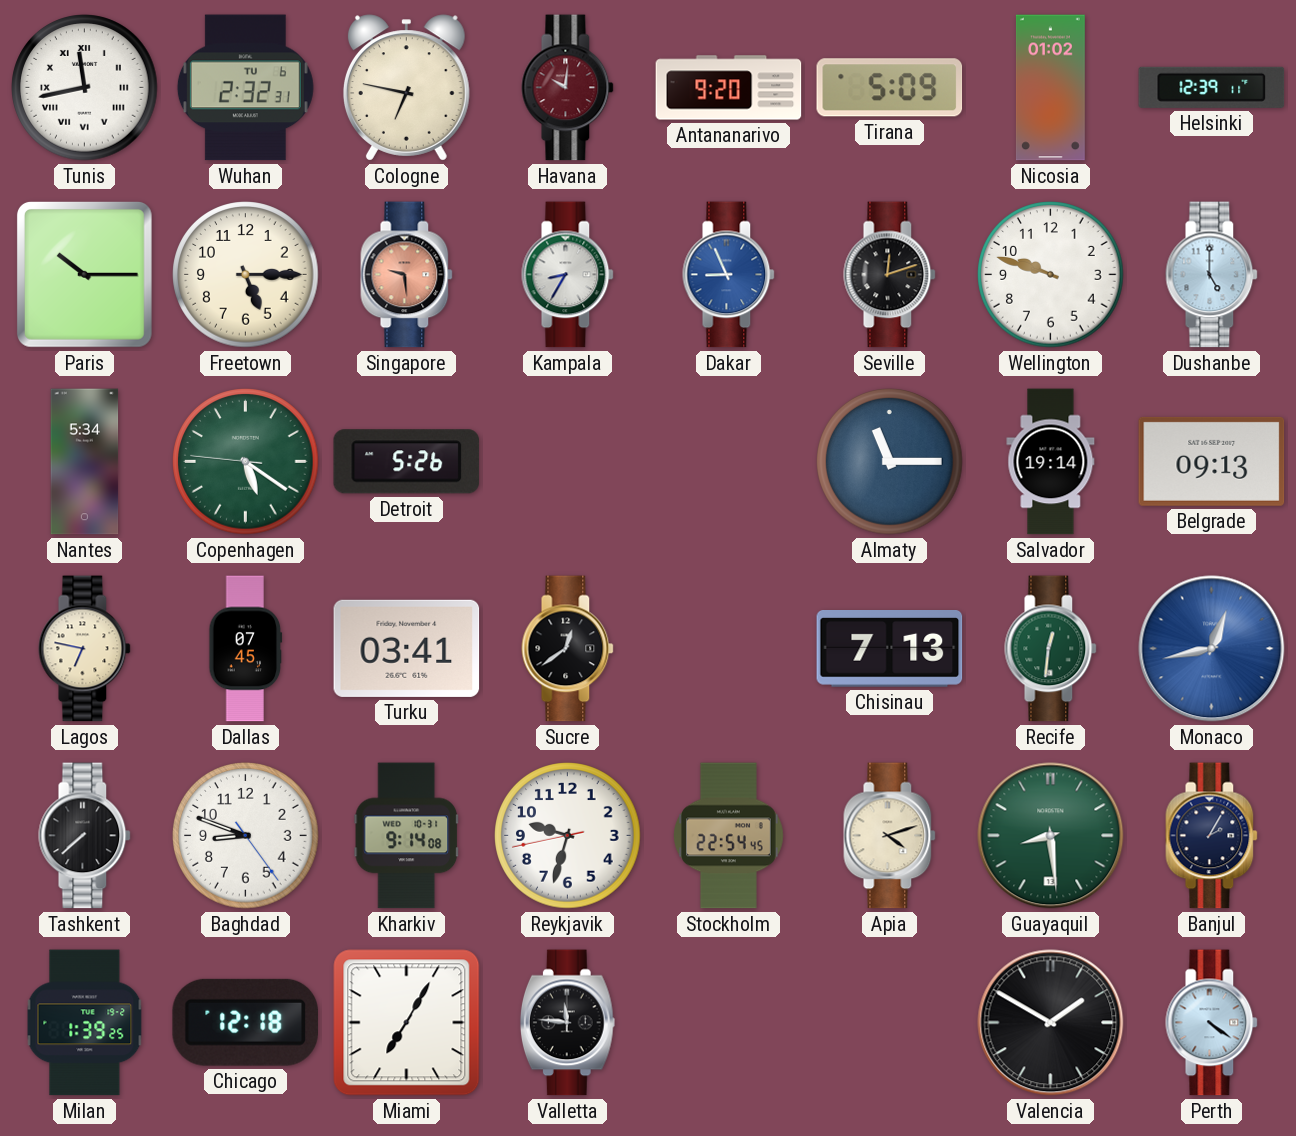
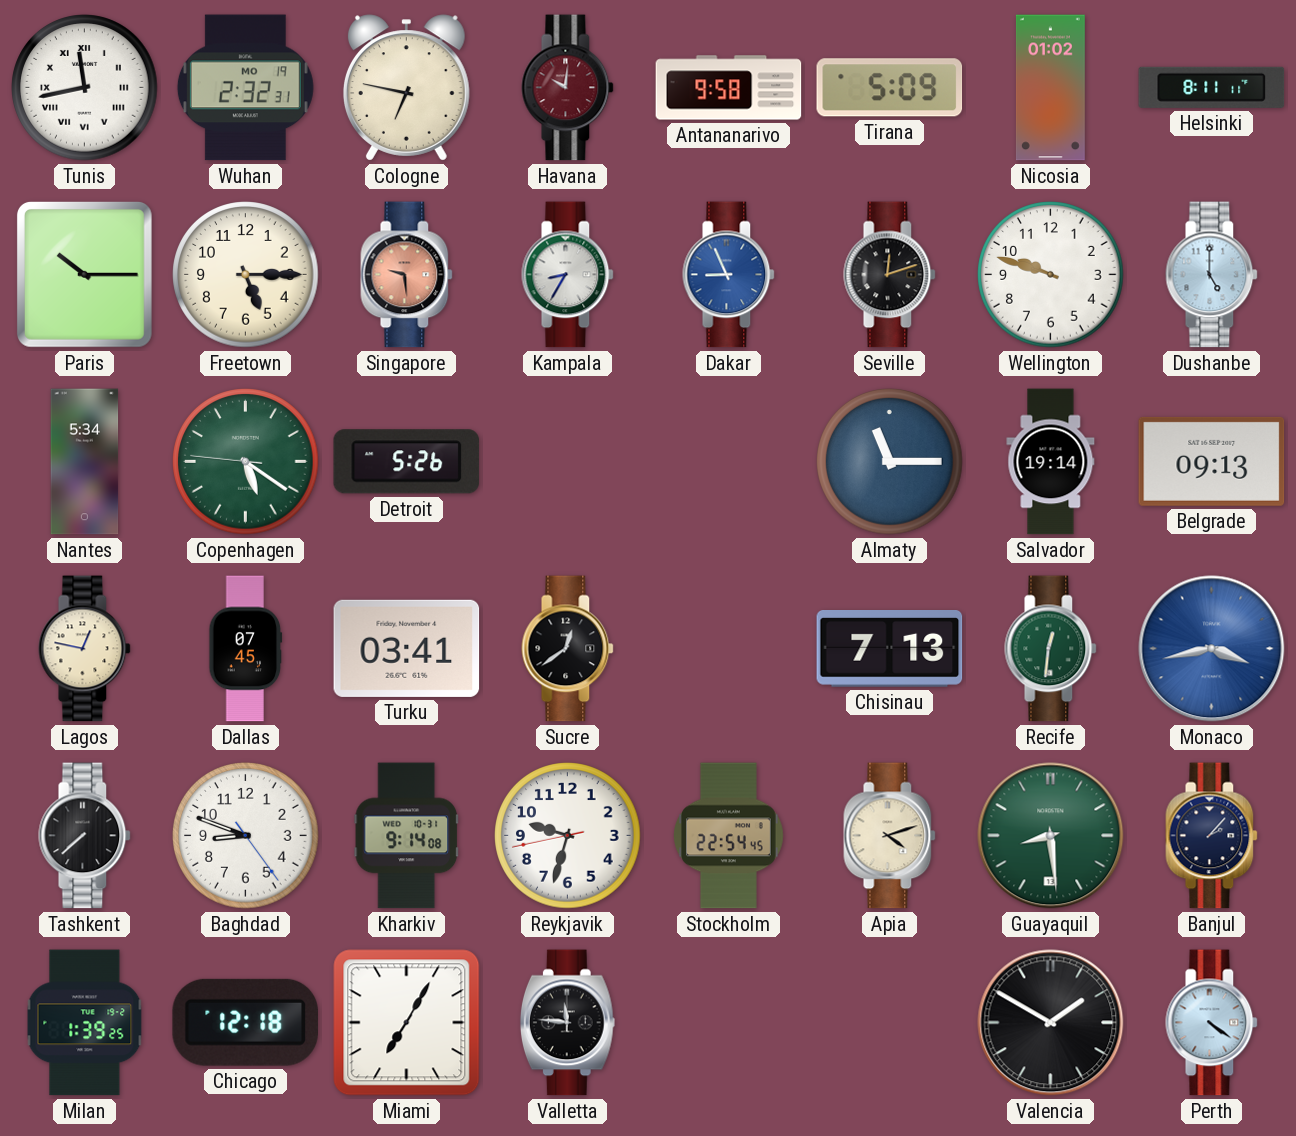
Wuhan date: TU 6 -> MO 19 (245, 88)
Antananarivo: 9:20 -> 9:58 (729, 88)
Helsinki: 12:39 -> 8:11 (1212, 87)
Lagos: 6:47 -> 12:47 (85, 649)
Monaco: 12:43 -> 3:43 (1212, 649)
Banjul: 2:05 -> 2:07 (1212, 836)
